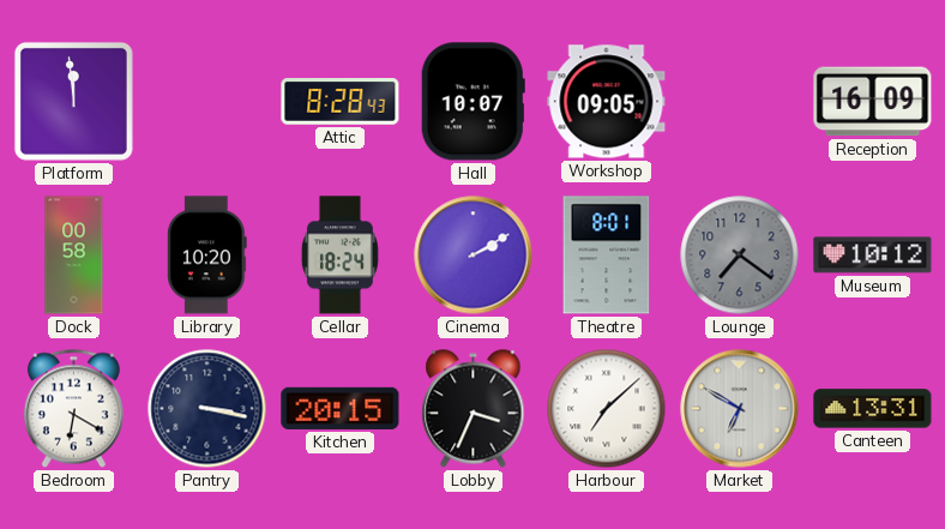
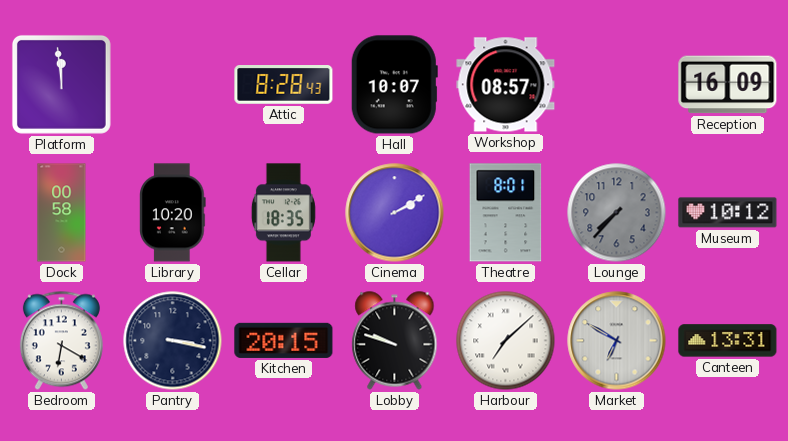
Workshop: 09:05 -> 08:57 (506, 85)
Cellar: 18:24 -> 18:35 (283, 213)
Lounge: 7:21 -> 7:37 (617, 213)
Lobby: 3:34 -> 9:48 (395, 341)
